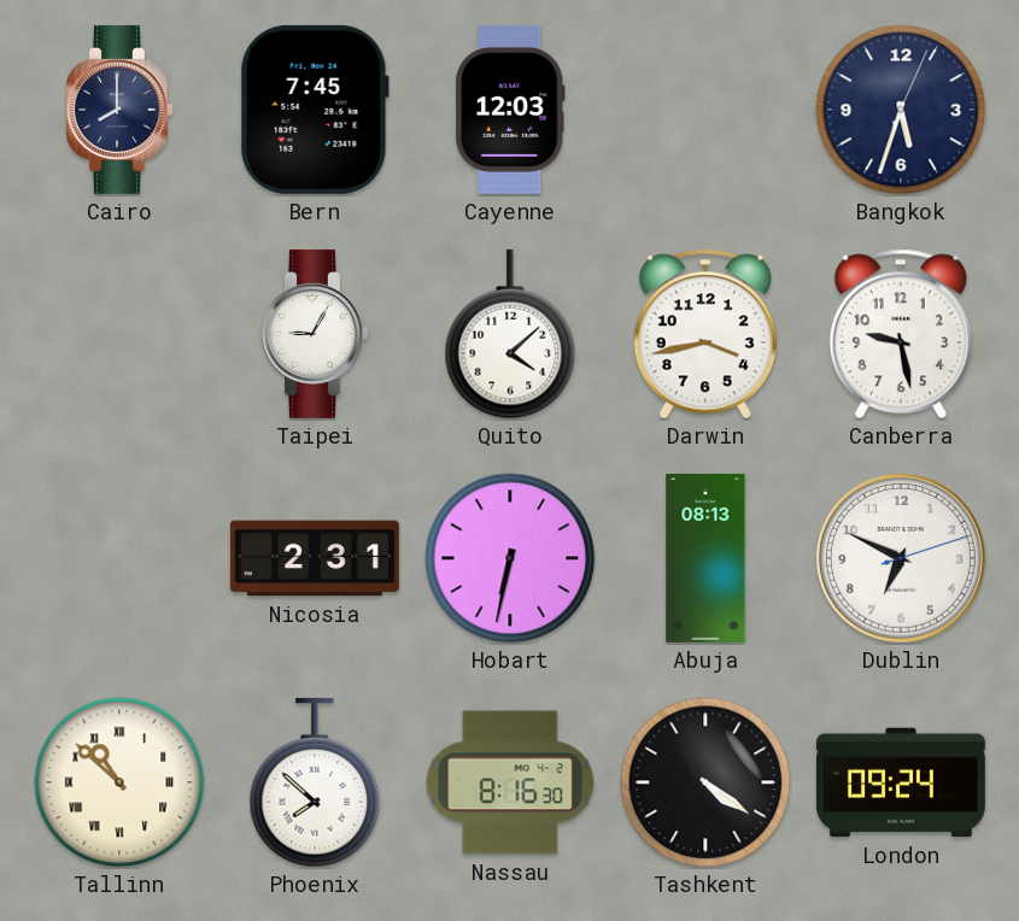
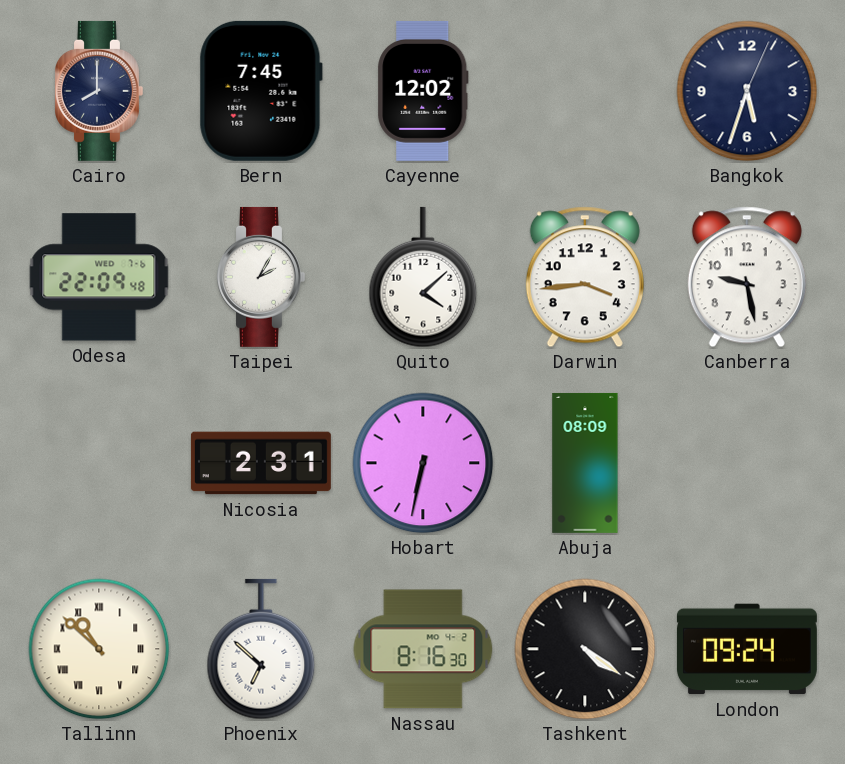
Cayenne: 12:03 -> 12:02 (423, 91)
Odesa: none -> 22:09 (99, 277)
Taipei: 9:05 -> 2:05 (261, 277)
Darwin: 3:43 -> 3:44 (585, 277)
Abuja: 08:13 -> 08:09 (585, 463)
Dublin: 6:49 -> none (901, 558)
Phoenix: 7:52 -> 6:52 (261, 649)
